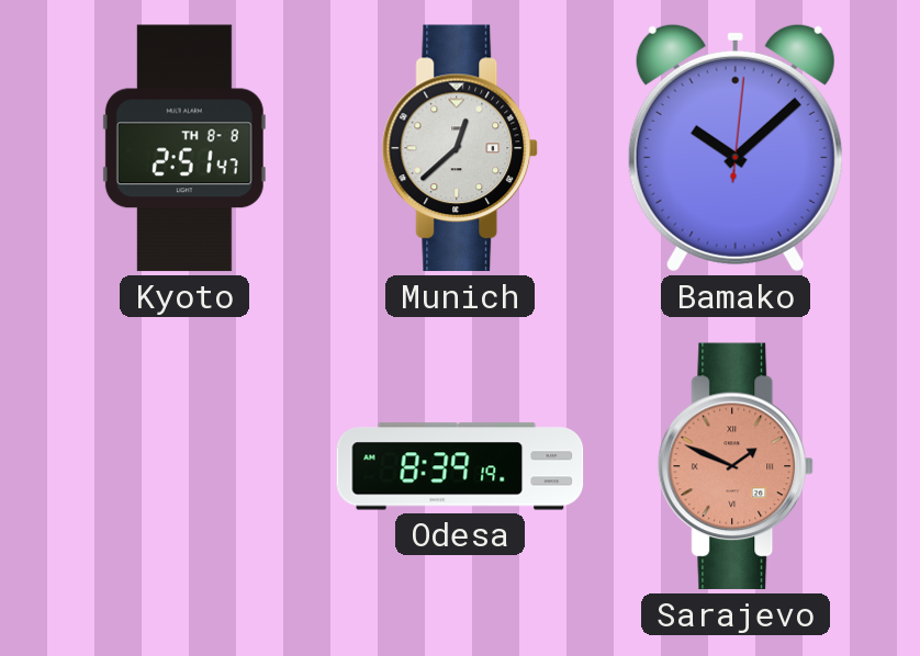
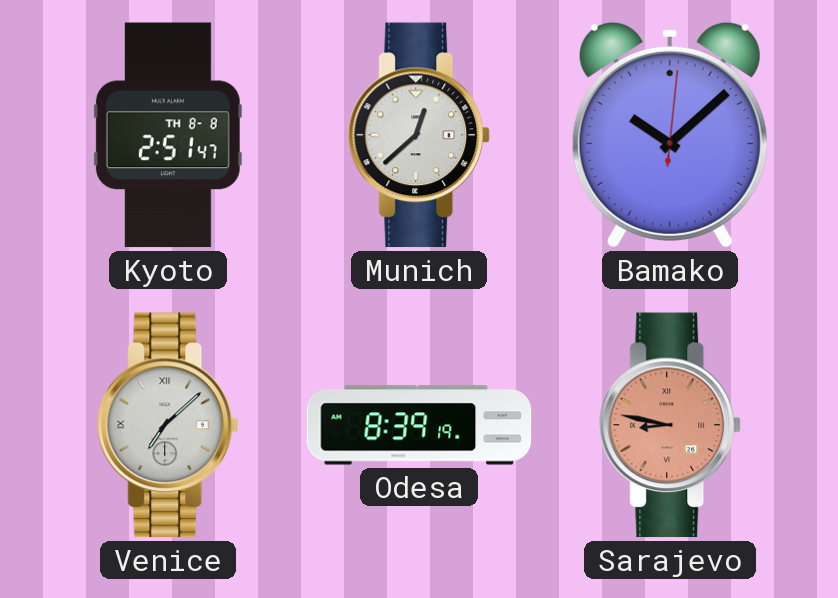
Venice: none -> 7:08 (168, 425)
Sarajevo: 1:49 -> 8:47 (670, 425)
